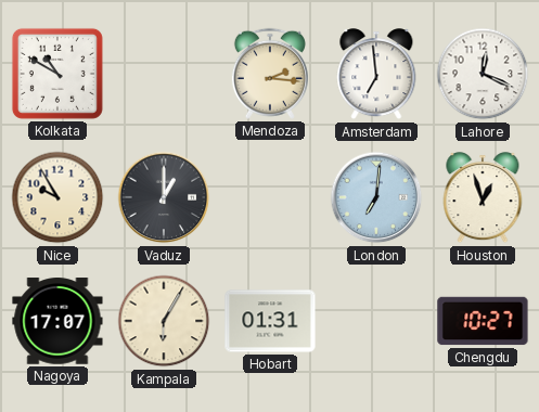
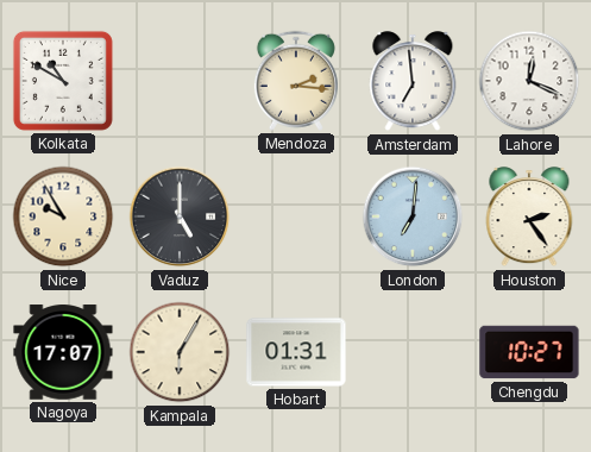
Vaduz: 1:00 -> 5:00 (180, 216)
Houston: 12:57 -> 2:24 (529, 218)
